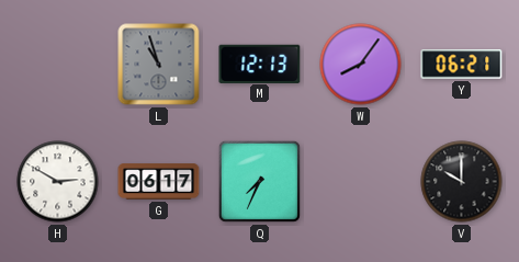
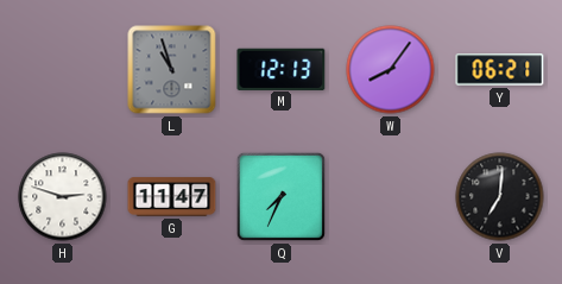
H: 2:50 -> 2:48 (63, 197)
G: 06:17 -> 11:47 (172, 197)
V: 10:00 -> 7:01 (500, 197)
